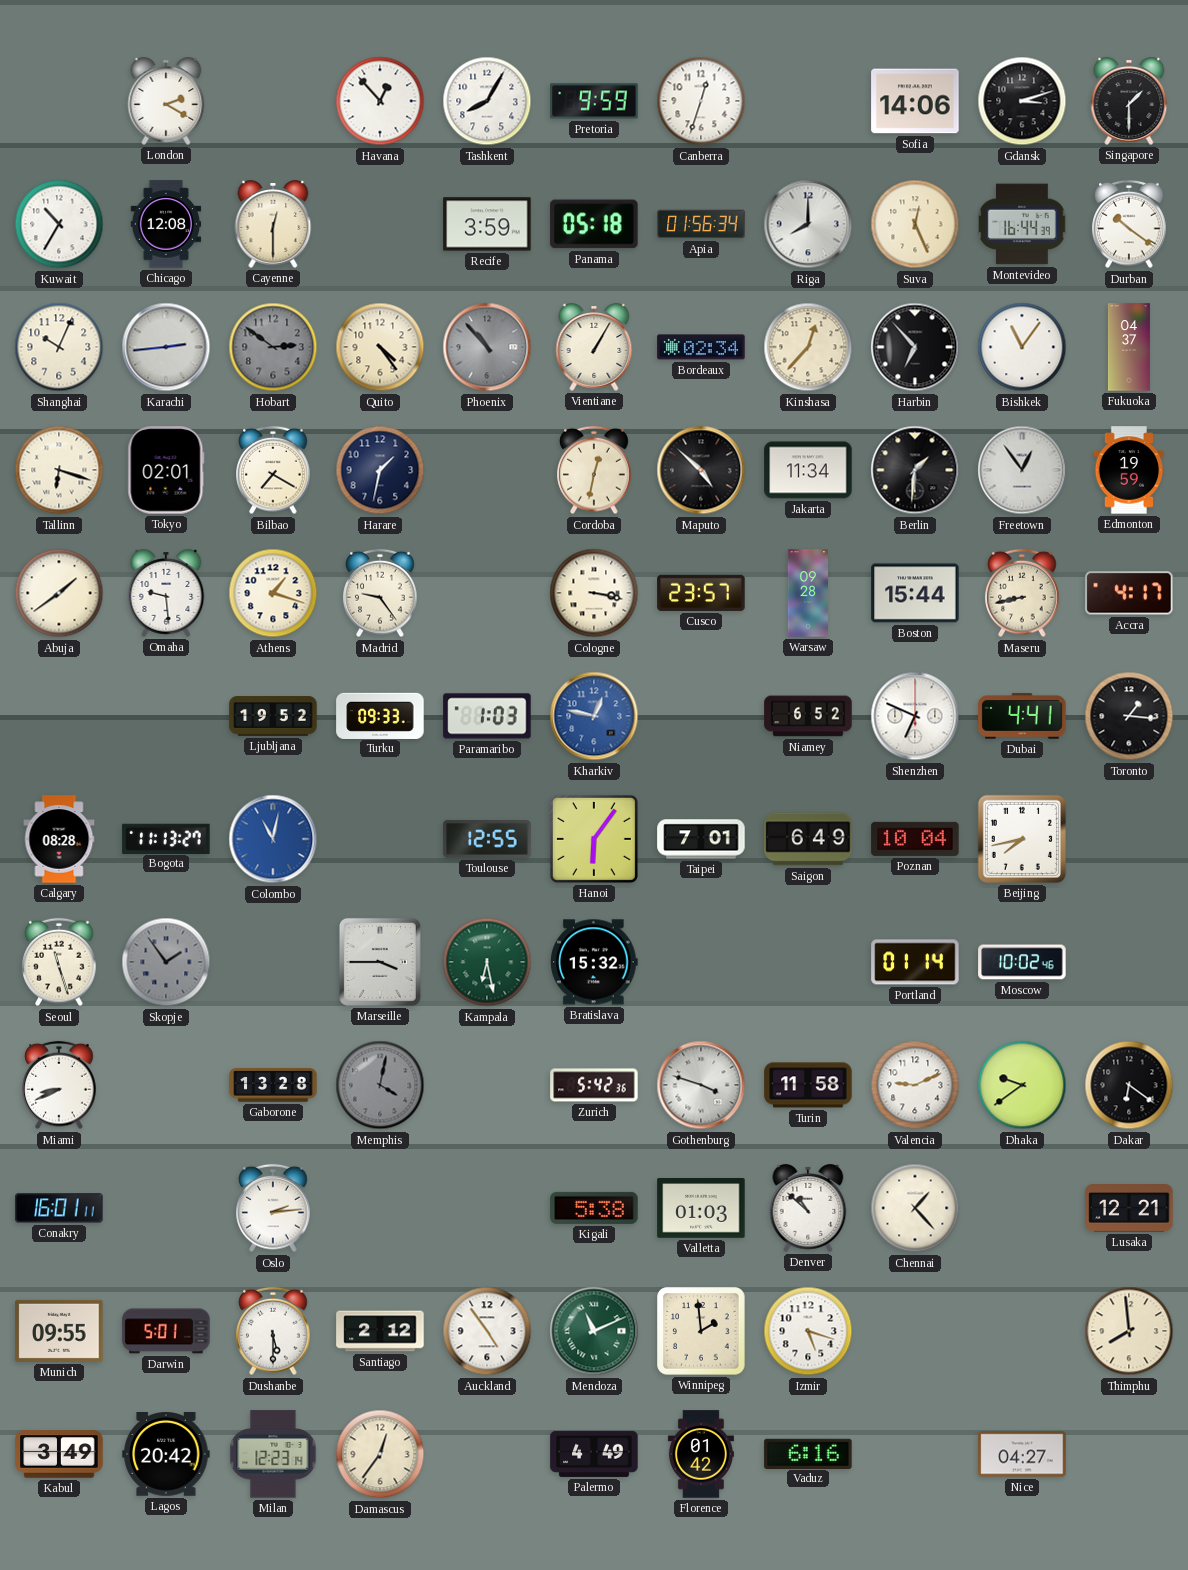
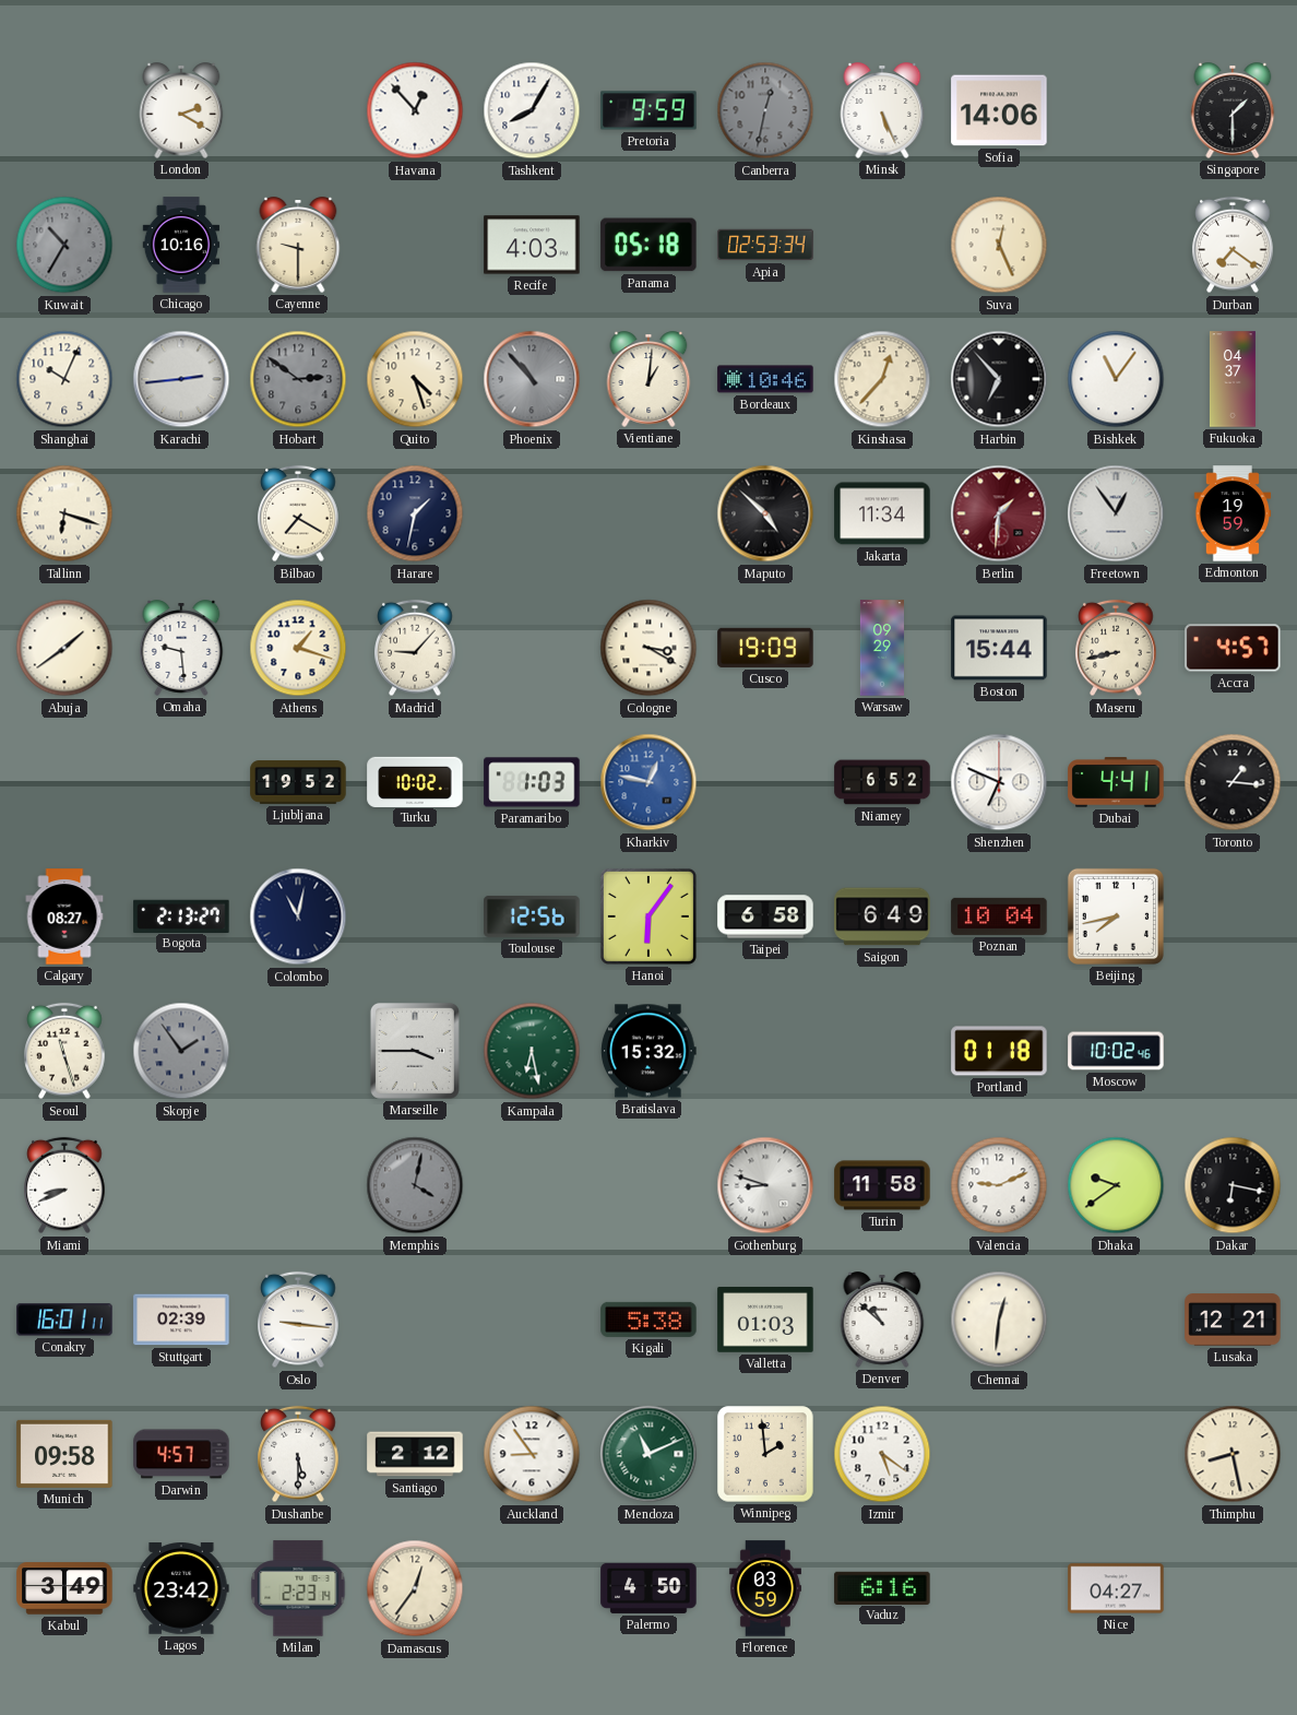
Canberra: 12:33 -> 12:32 (765, 110)
Canberra dial: white -> grey (765, 110)
Minsk: none -> 5:26 (882, 110)
Gdansk: 3:12 -> none (1022, 101)
Kuwait dial: white -> grey (64, 245)
Chicago: 12:08 -> 10:16 (181, 245)
Cayenne: 12:30 -> 9:30 (298, 245)
Recife: 3:59 -> 4:03 (532, 245)
Apia: 01:56 -> 02:53 (765, 245)
Riga: 8:00 -> none (808, 224)
Montevideo: 16:44 -> none (1022, 224)
Durban: 10:21 -> 7:21 (1233, 245)
Quito: 4:24 -> 4:27 (415, 379)
Vientiane: 1:05 -> 1:01 (648, 379)
Bordeaux: 02:34 -> 10:46 (765, 379)
Tokyo: 02:01 -> none (166, 470)
Cordoba: 12:32 -> none (594, 470)
Berlin dial: black -> burgundy (999, 513)
Madrid: 9:24 -> 9:07 (415, 648)
Cologne: 3:17 -> 3:20 (648, 648)
Cusco: 23:57 -> 19:09 (765, 648)
Warsaw: 09:28 -> 09:29 (881, 648)
Accra: 4:17 -> 4:57 (1233, 648)
Turku: 09:33 -> 10:02 (415, 781)
Calgary: 08:28 -> 08:27 (64, 916)
Bogota: 11:13 -> 2:13 (181, 915)
Colombo dial: blue -> navy (298, 916)
Toulouse: 12:55 -> 12:56 (532, 916)
Taipei: 7:01 -> 6:58 (765, 916)
Portland: 01:14 -> 01:18 (999, 1051)
Gaborone: 13:28 -> none (273, 1085)
Zurich: 5:42 -> none (594, 1085)
Gothenburg: 3:48 -> 8:48 (765, 1185)
Dakar: 6:21 -> 6:17 (1233, 1185)
Stuttgart: none -> 02:39 (181, 1320)
Oslo: 2:14 -> 9:16 (298, 1320)
Chennai: 1:23 -> 12:31 (999, 1320)
Munich: 09:55 -> 09:58 (64, 1454)
Darwin: 5:01 -> 4:57 (181, 1454)
Auckland: 4:54 -> 8:54 (532, 1454)
Izmir: 5:18 -> 5:21 (882, 1454)
Thimphu: 7:59 -> 8:28 (1233, 1454)
Lagos: 20:42 -> 23:42 (181, 1589)
Milan: 12:23 -> 2:23 (298, 1588)
Palermo: 4:49 -> 4:50 (648, 1588)
Florence: 01:42 -> 03:59 (765, 1588)
